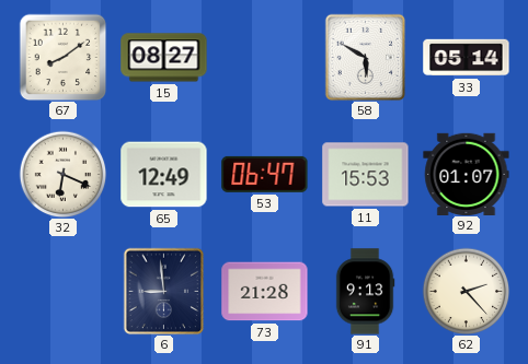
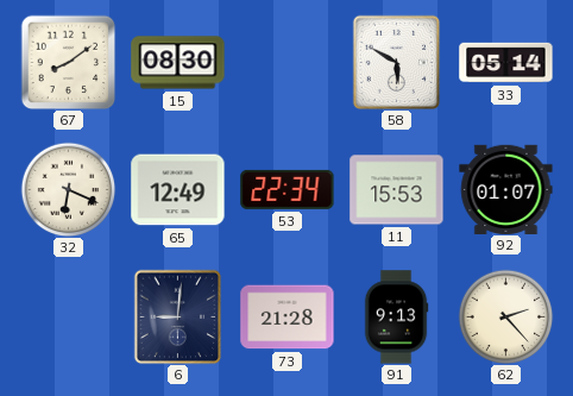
15: 08:27 -> 08:30 (178, 63)
53: 06:47 -> 22:34 (288, 189)
6: 8:59 -> 9:01 (178, 316)
